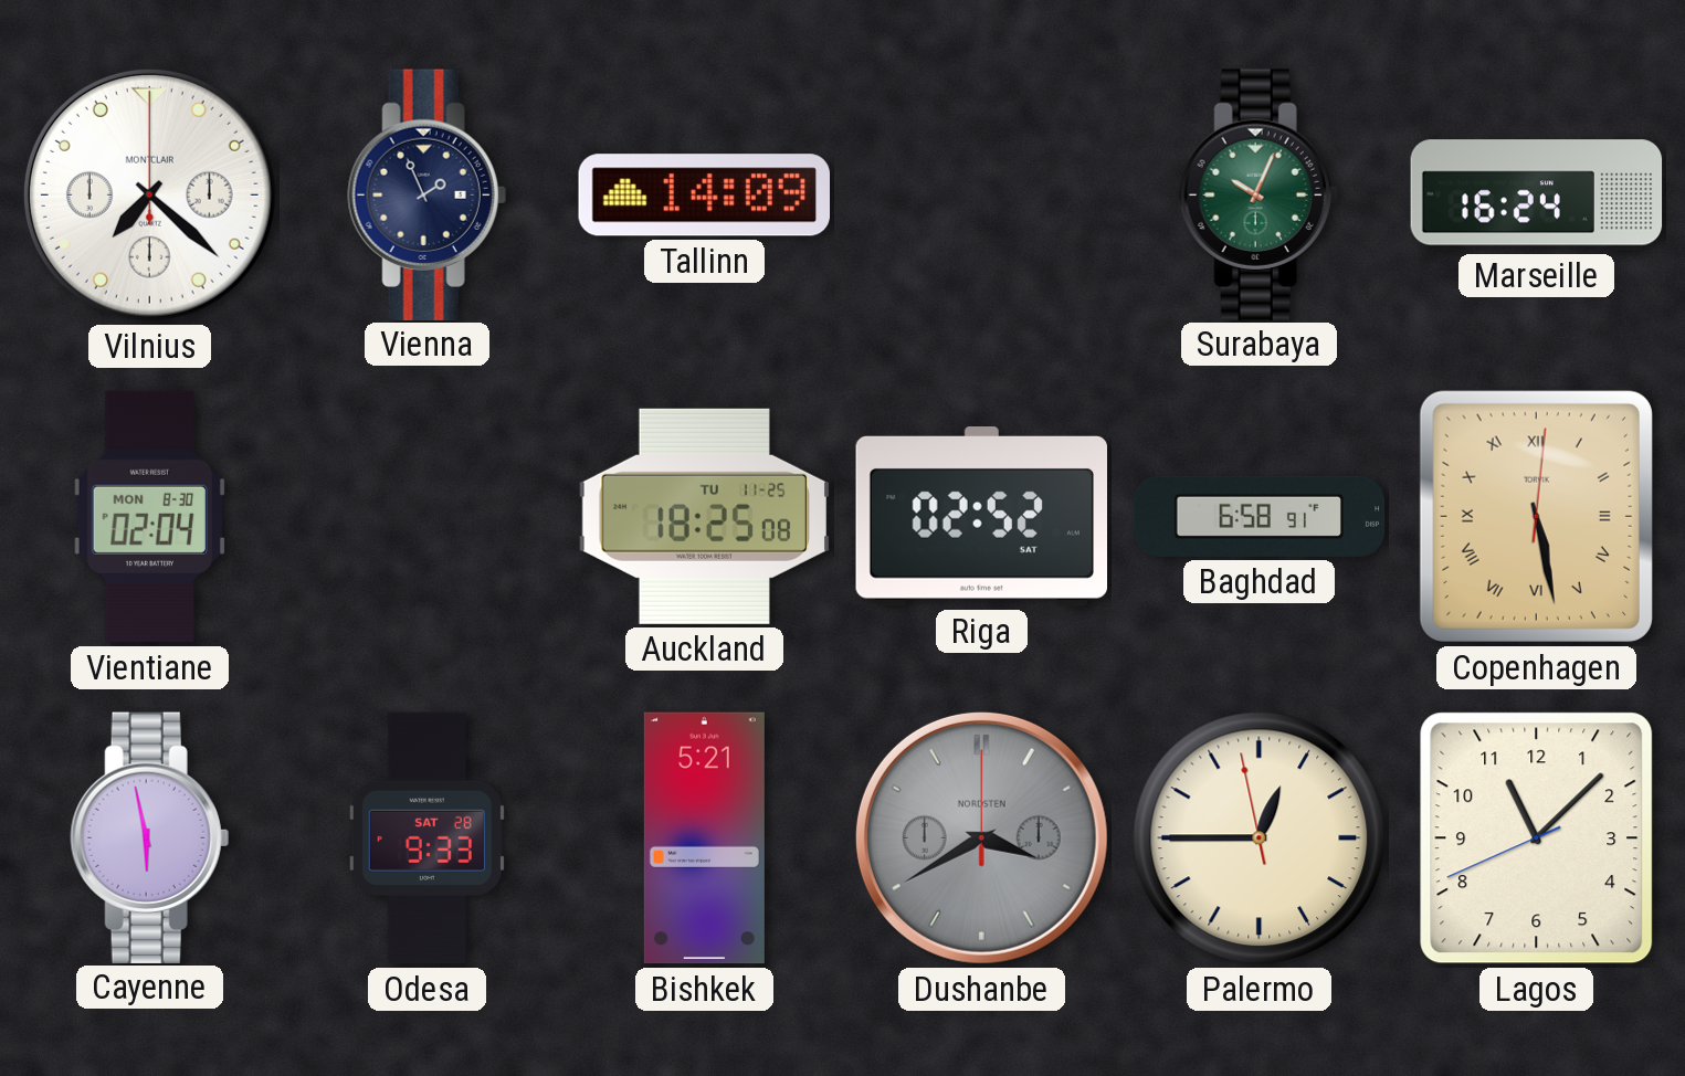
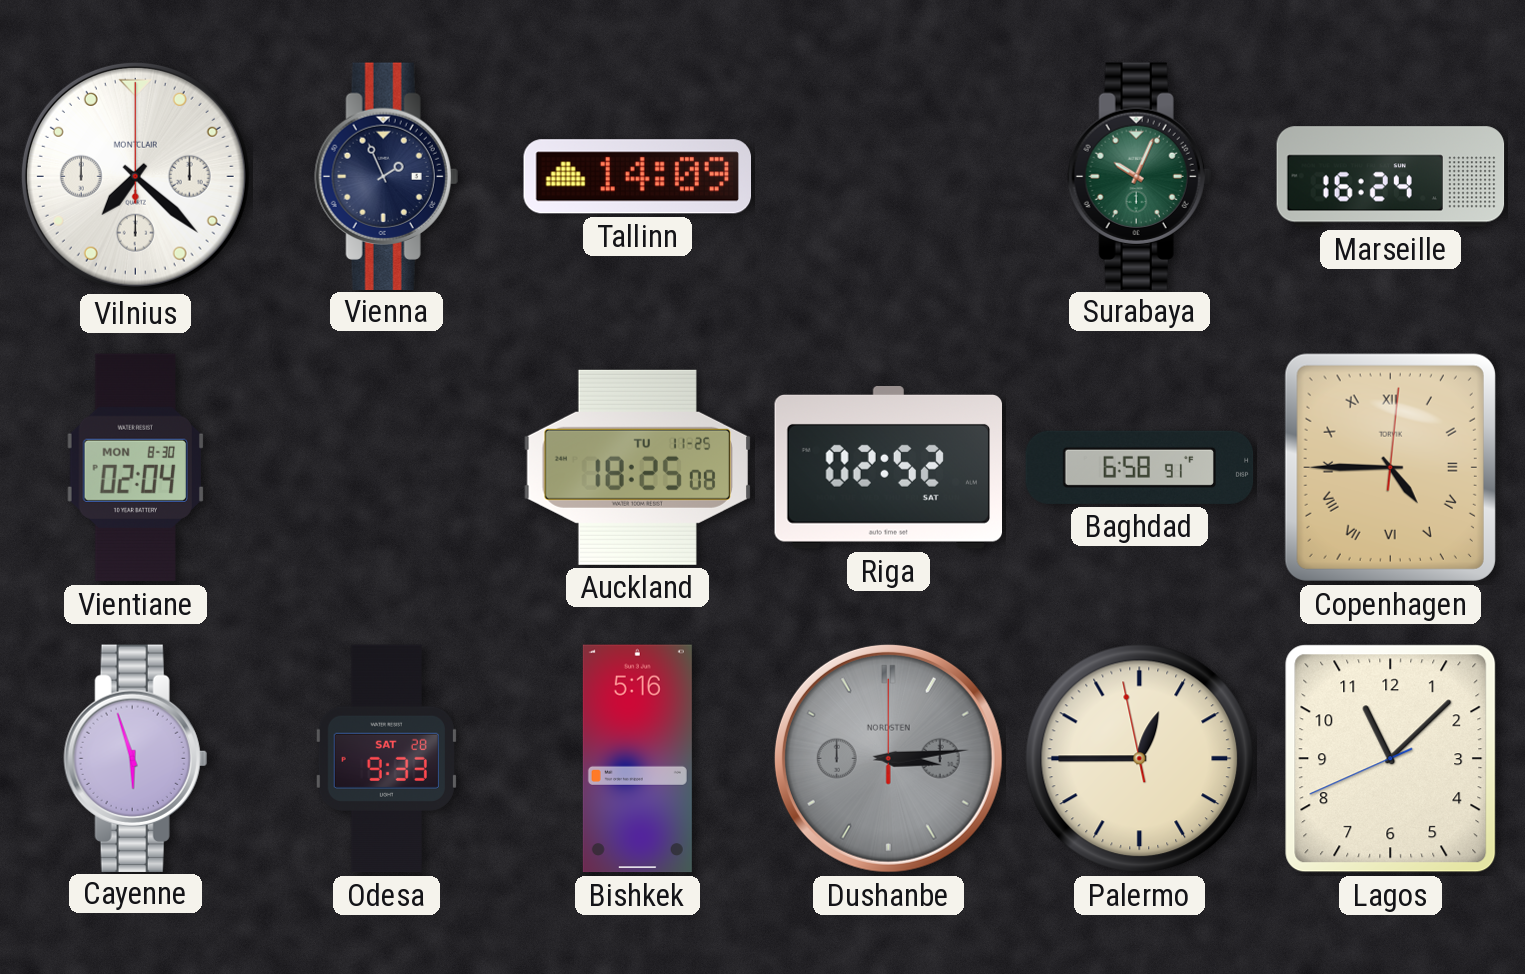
Copenhagen: 5:28 -> 4:45 (1390, 467)
Cayenne: 5:58 -> 5:57 (135, 758)
Bishkek: 5:21 -> 5:16 (637, 759)
Dushanbe: 3:40 -> 3:14 (888, 758)
